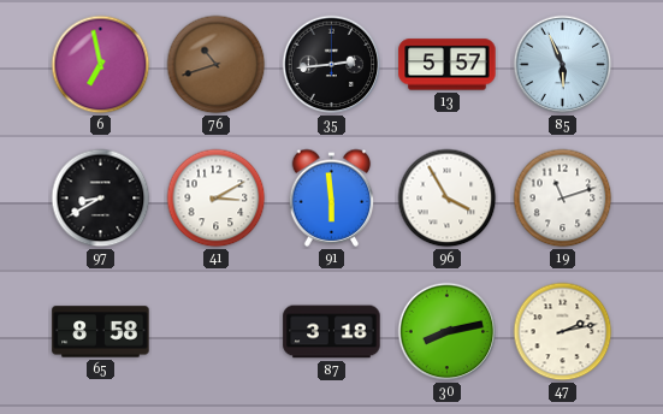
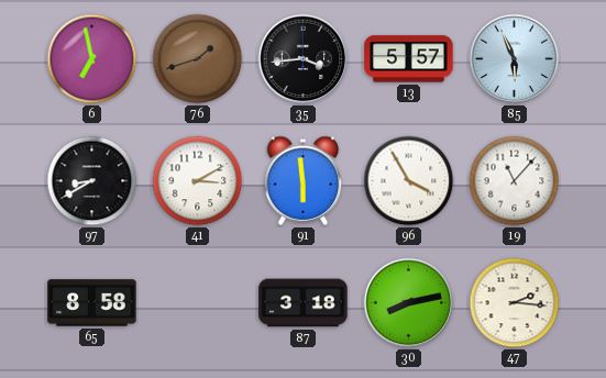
76: 10:42 -> 1:42 (198, 59)
35: 2:44 -> 3:44 (304, 59)
19: 11:12 -> 11:07 (515, 181)
47: 2:13 -> 2:16 (515, 303)
